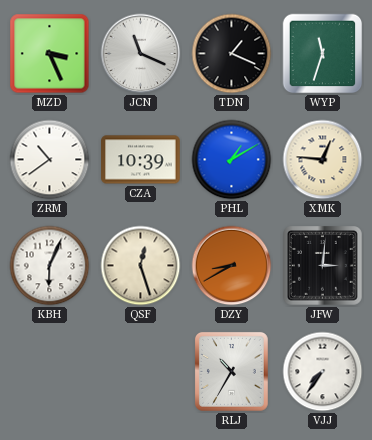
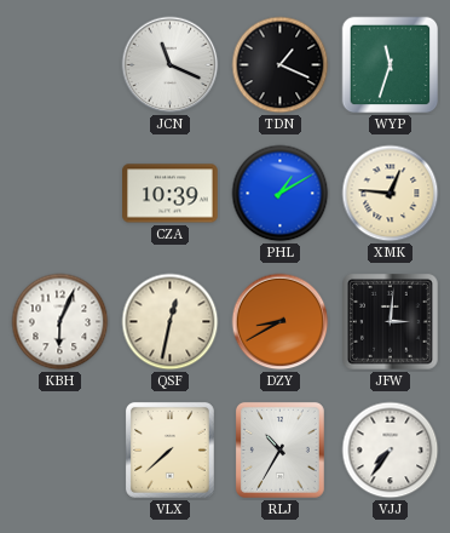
MZD: 3:26 -> none (50, 54)
ZRM: 10:39 -> none (50, 160)
QSF: 12:27 -> 12:32 (171, 322)
VLX: none -> 7:38 (169, 449)
